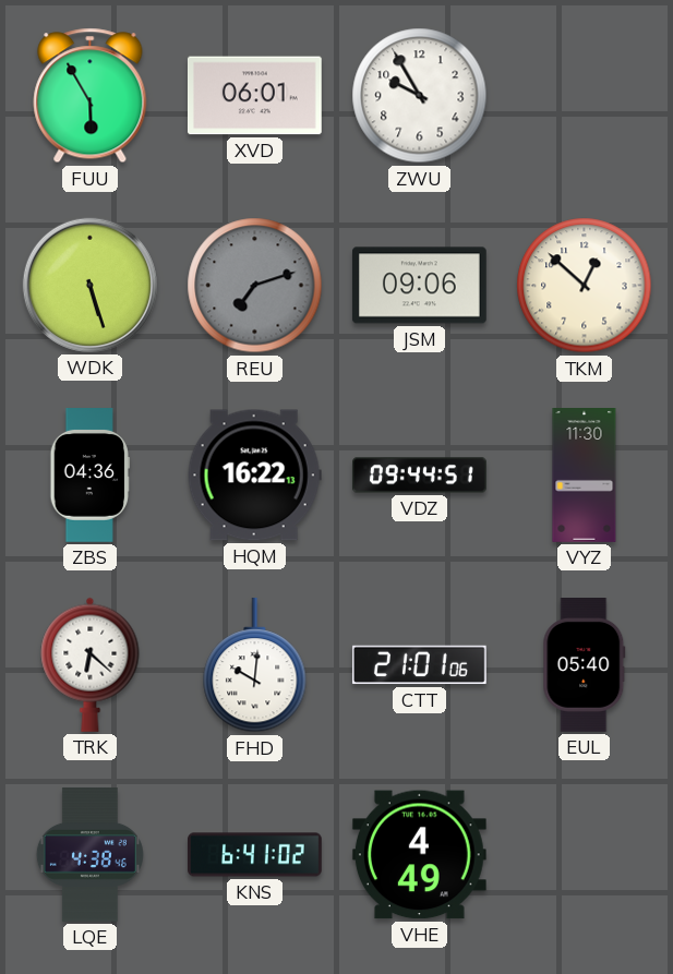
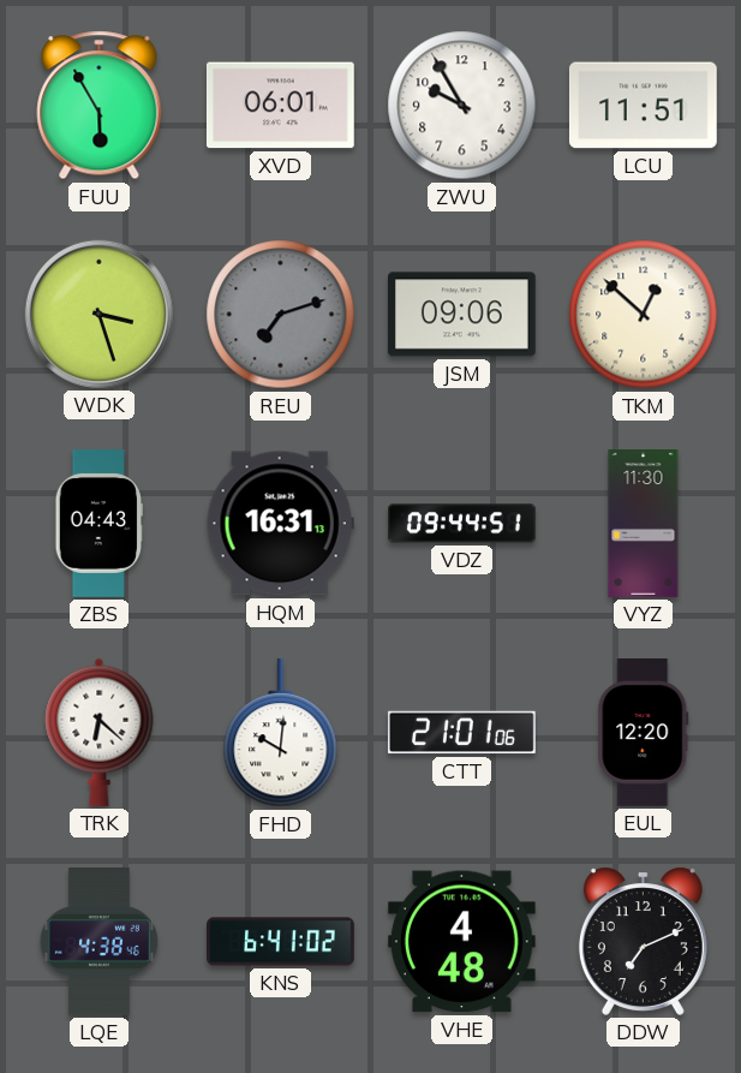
LCU: none -> 11:51 (643, 106)
WDK: 5:27 -> 3:27 (98, 314)
ZBS: 04:36 -> 04:43 (98, 524)
HQM: 16:22 -> 16:31 (280, 524)
EUL: 05:40 -> 12:20 (644, 733)
VHE: 4:49 -> 4:48 (461, 942)
DDW: none -> 7:11 (643, 941)
